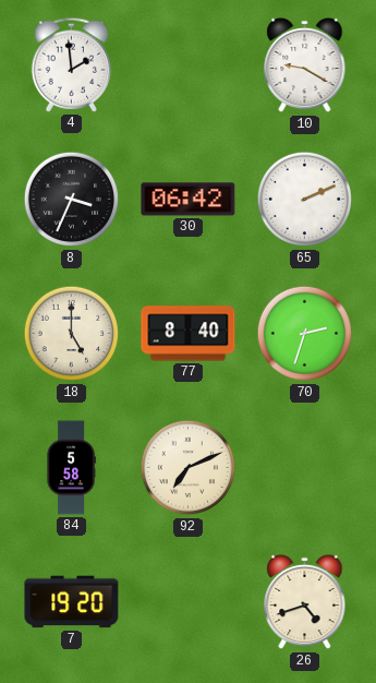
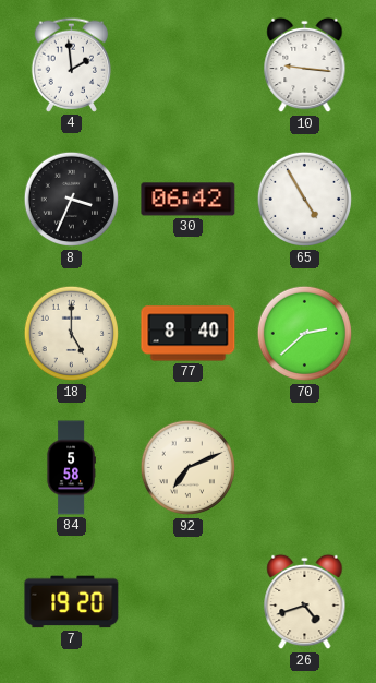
10: 9:20 -> 9:16 (305, 65)
65: 2:11 -> 4:55 (305, 200)
70: 2:33 -> 2:38 (305, 334)
